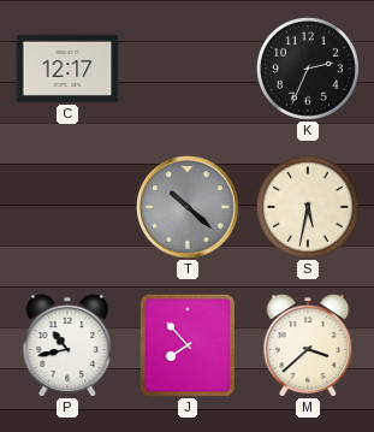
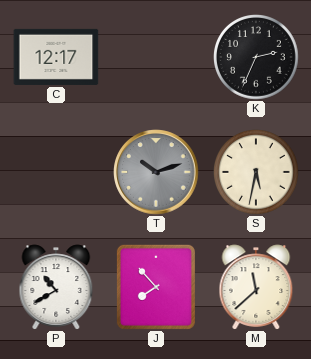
T: 10:22 -> 10:12 (156, 172)
P: 10:43 -> 10:40 (56, 287)
M: 3:38 -> 11:38 (256, 287)
